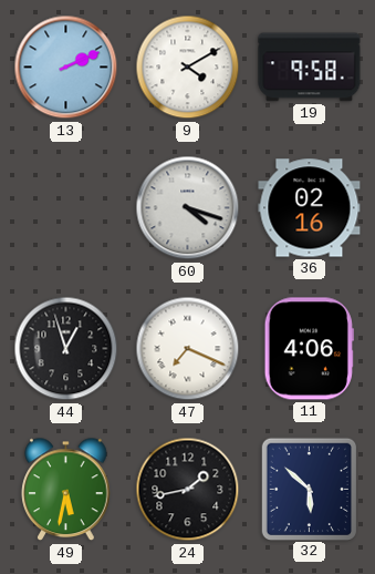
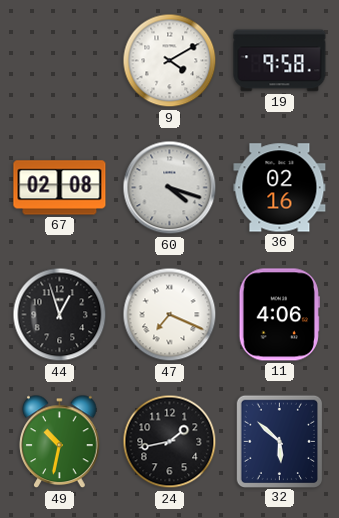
13: 2:11 -> none (66, 68)
67: none -> 02:08 (60, 188)
49: 5:32 -> 10:32 (60, 442)
